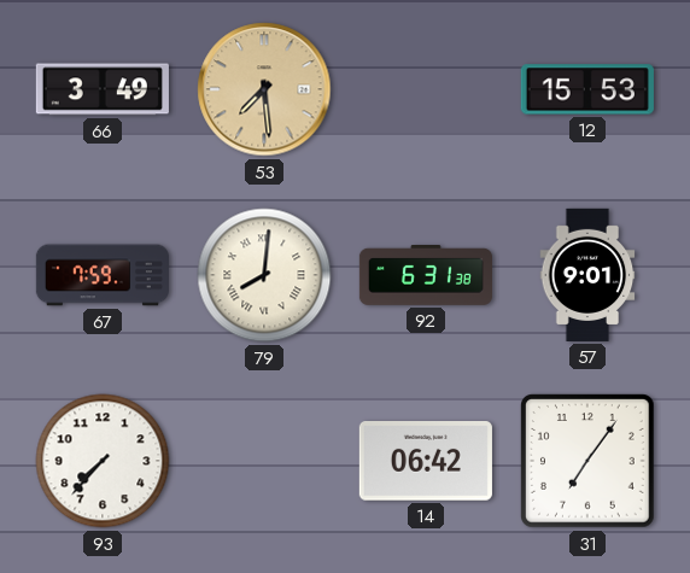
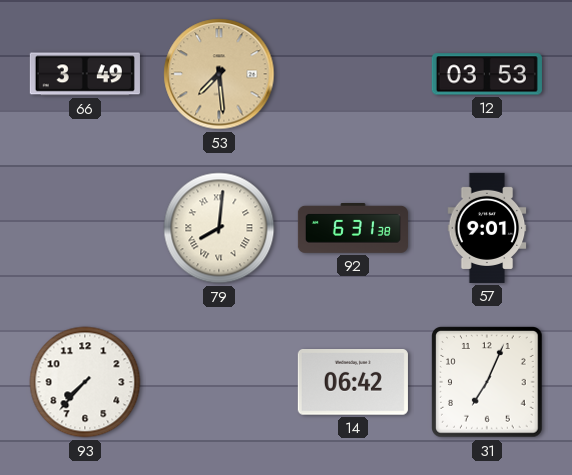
12: 15:53 -> 03:53 (487, 74)
67: 7:59 -> none (103, 275)
31: 7:06 -> 7:04 (488, 383)
